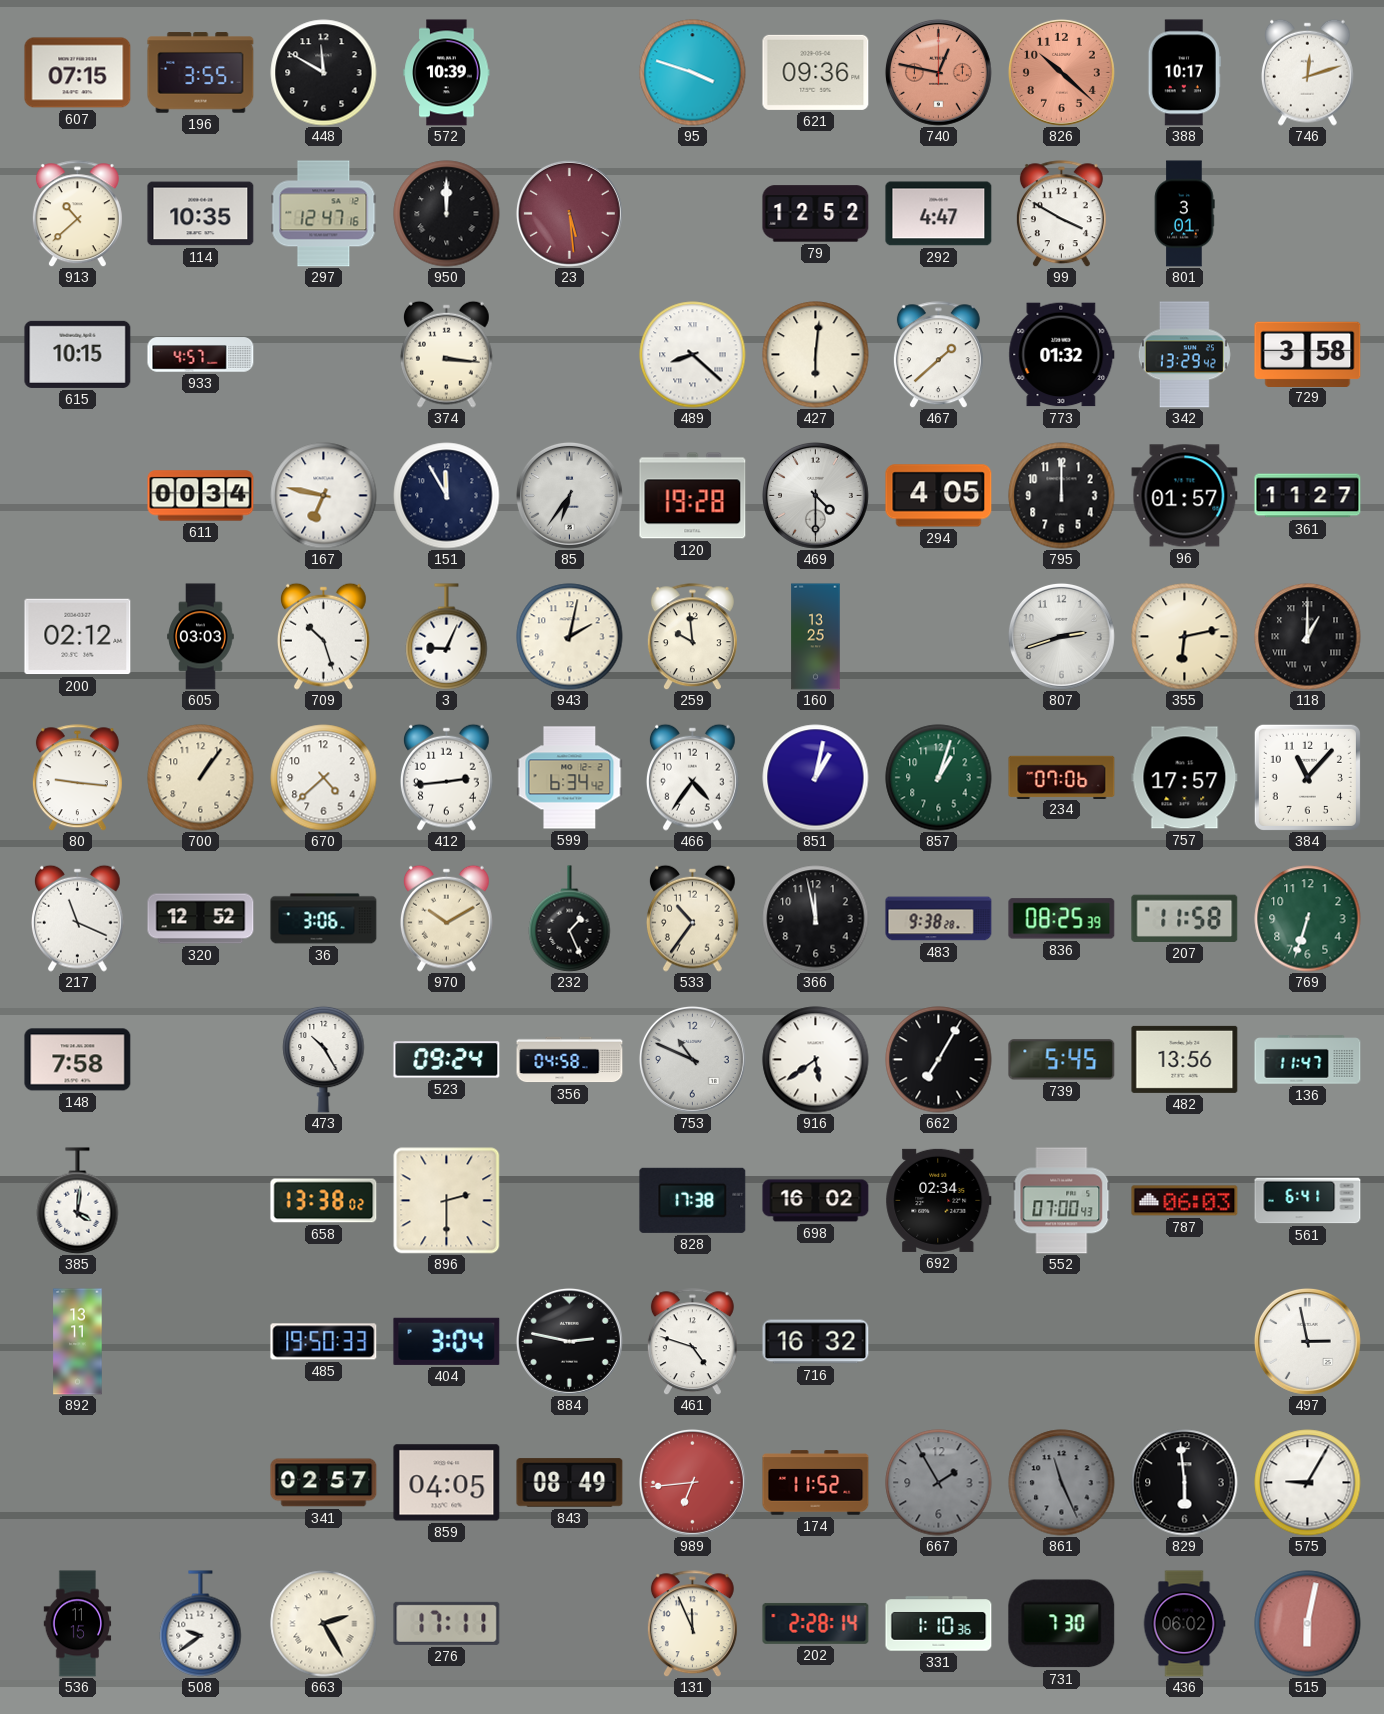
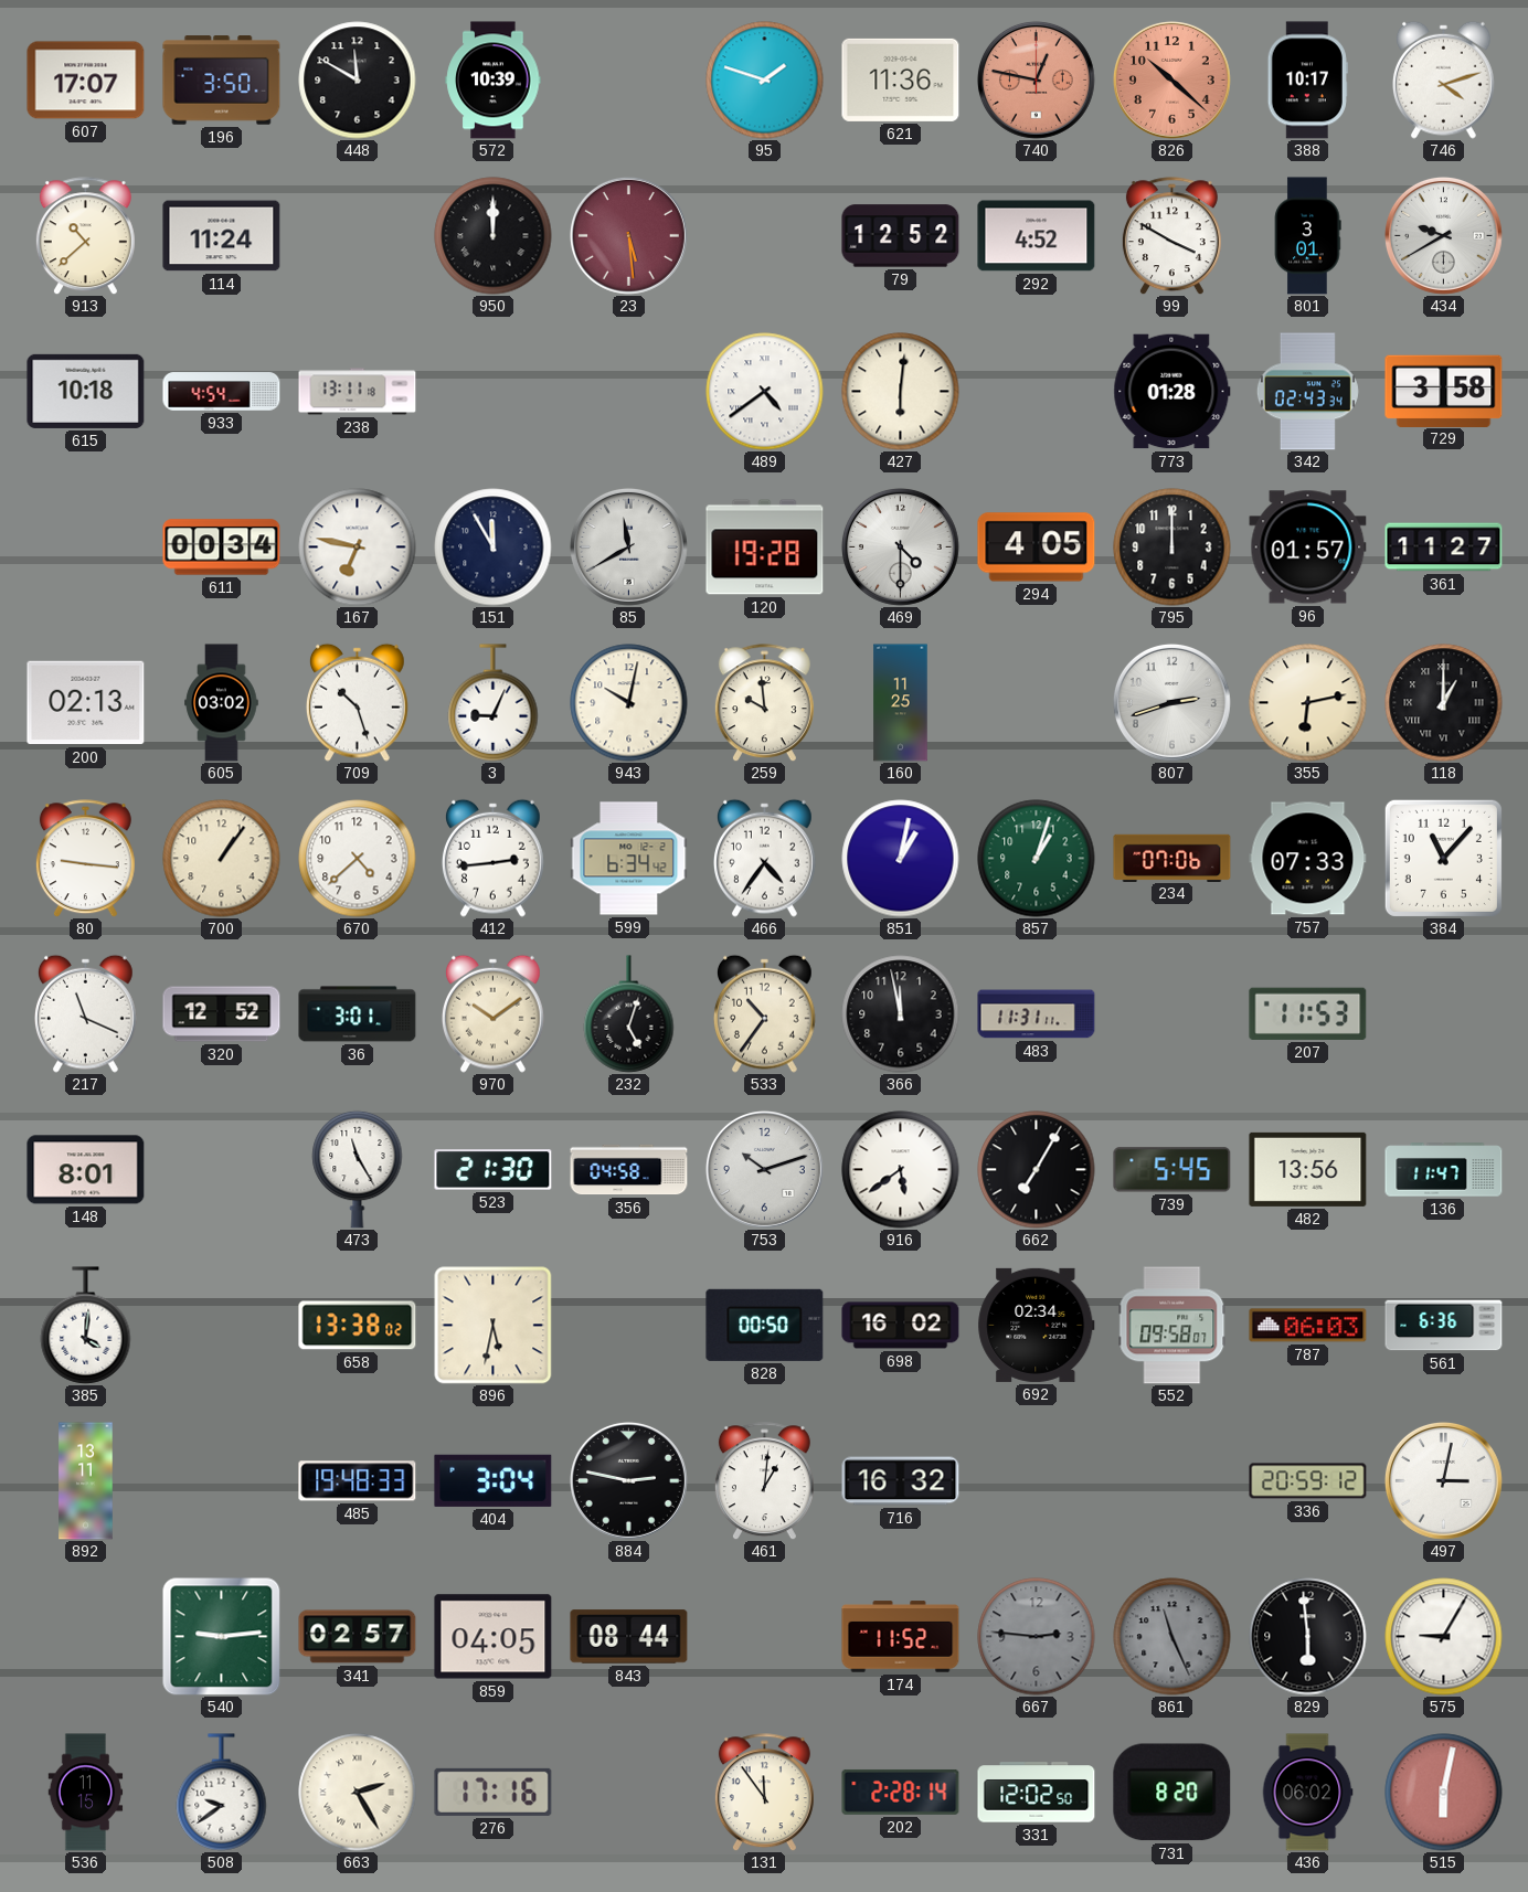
607: 07:15 -> 17:07 (86, 81)
196: 3:55 -> 3:50 (222, 81)
95: 3:48 -> 1:48 (765, 81)
621: 09:36 -> 11:36 (901, 79)
746: 12:12 -> 4:12 (1444, 79)
114: 10:35 -> 11:24 (222, 236)
297: 12:47 -> none (324, 214)
292: 4:47 -> 4:52 (1037, 236)
434: none -> 9:40 (1443, 235)
615: 10:15 -> 10:18 (86, 391)
933: 4:57 -> 4:54 (222, 392)
238: none -> 13:11 (358, 392)
374: 3:16 -> none (447, 354)
489: 8:22 -> 4:39 (765, 392)
467: 1:38 -> none (938, 355)
773: 01:32 -> 01:28 (1172, 392)
342: 13:29 -> 02:43 (1307, 392)
85: 6:36 -> 11:40 (628, 546)
200: 02:12 -> 02:13 (86, 703)
605: 03:03 -> 03:02 (222, 703)
943: 2:02 -> 10:02 (629, 703)
160: 13:25 -> 11:25 (901, 703)
757: 17:57 -> 07:33 (1308, 859)
36: 3:06 -> 3:01 (358, 1014)
970: 10:10 -> 10:09 (494, 1013)
232: 1:26 -> 5:03 (629, 1014)
483: 9:38 -> 11:31 (1037, 1014)
836: 08:25 -> none (1062, 919)
207: 11:58 -> 11:53 (1308, 1013)
769: 6:33 -> none (1308, 919)
148: 7:58 -> 8:01 (86, 1170)
473: 10:25 -> 11:25 (358, 1169)
523: 09:24 -> 21:30 (494, 1170)
753: 10:49 -> 10:12 (764, 1169)
896: 2:30 -> 5:32 (494, 1326)
828: 17:38 -> 00:50 (765, 1325)
552: 07:00 -> 09:58 (1172, 1326)
561: 6:41 -> 6:36 (1444, 1326)
485: 19:50 -> 19:48 (358, 1481)
461: 4:48 -> 1:01 (764, 1481)
336: none -> 20:59 (1308, 1481)
497: 2:58 -> 3:02 (1443, 1480)
540: none -> 9:14 (221, 1636)
843: 08:49 -> 08:44 (629, 1637)
989: 6:44 -> none (692, 1482)
667: 1:55 -> 2:46 (1037, 1637)
276: 17:11 -> 17:16 (494, 1792)
131: 11:56 -> 11:54 (764, 1793)
331: 1:10 -> 12:02 (1037, 1793)
731: 7:30 -> 8:20 (1172, 1793)
